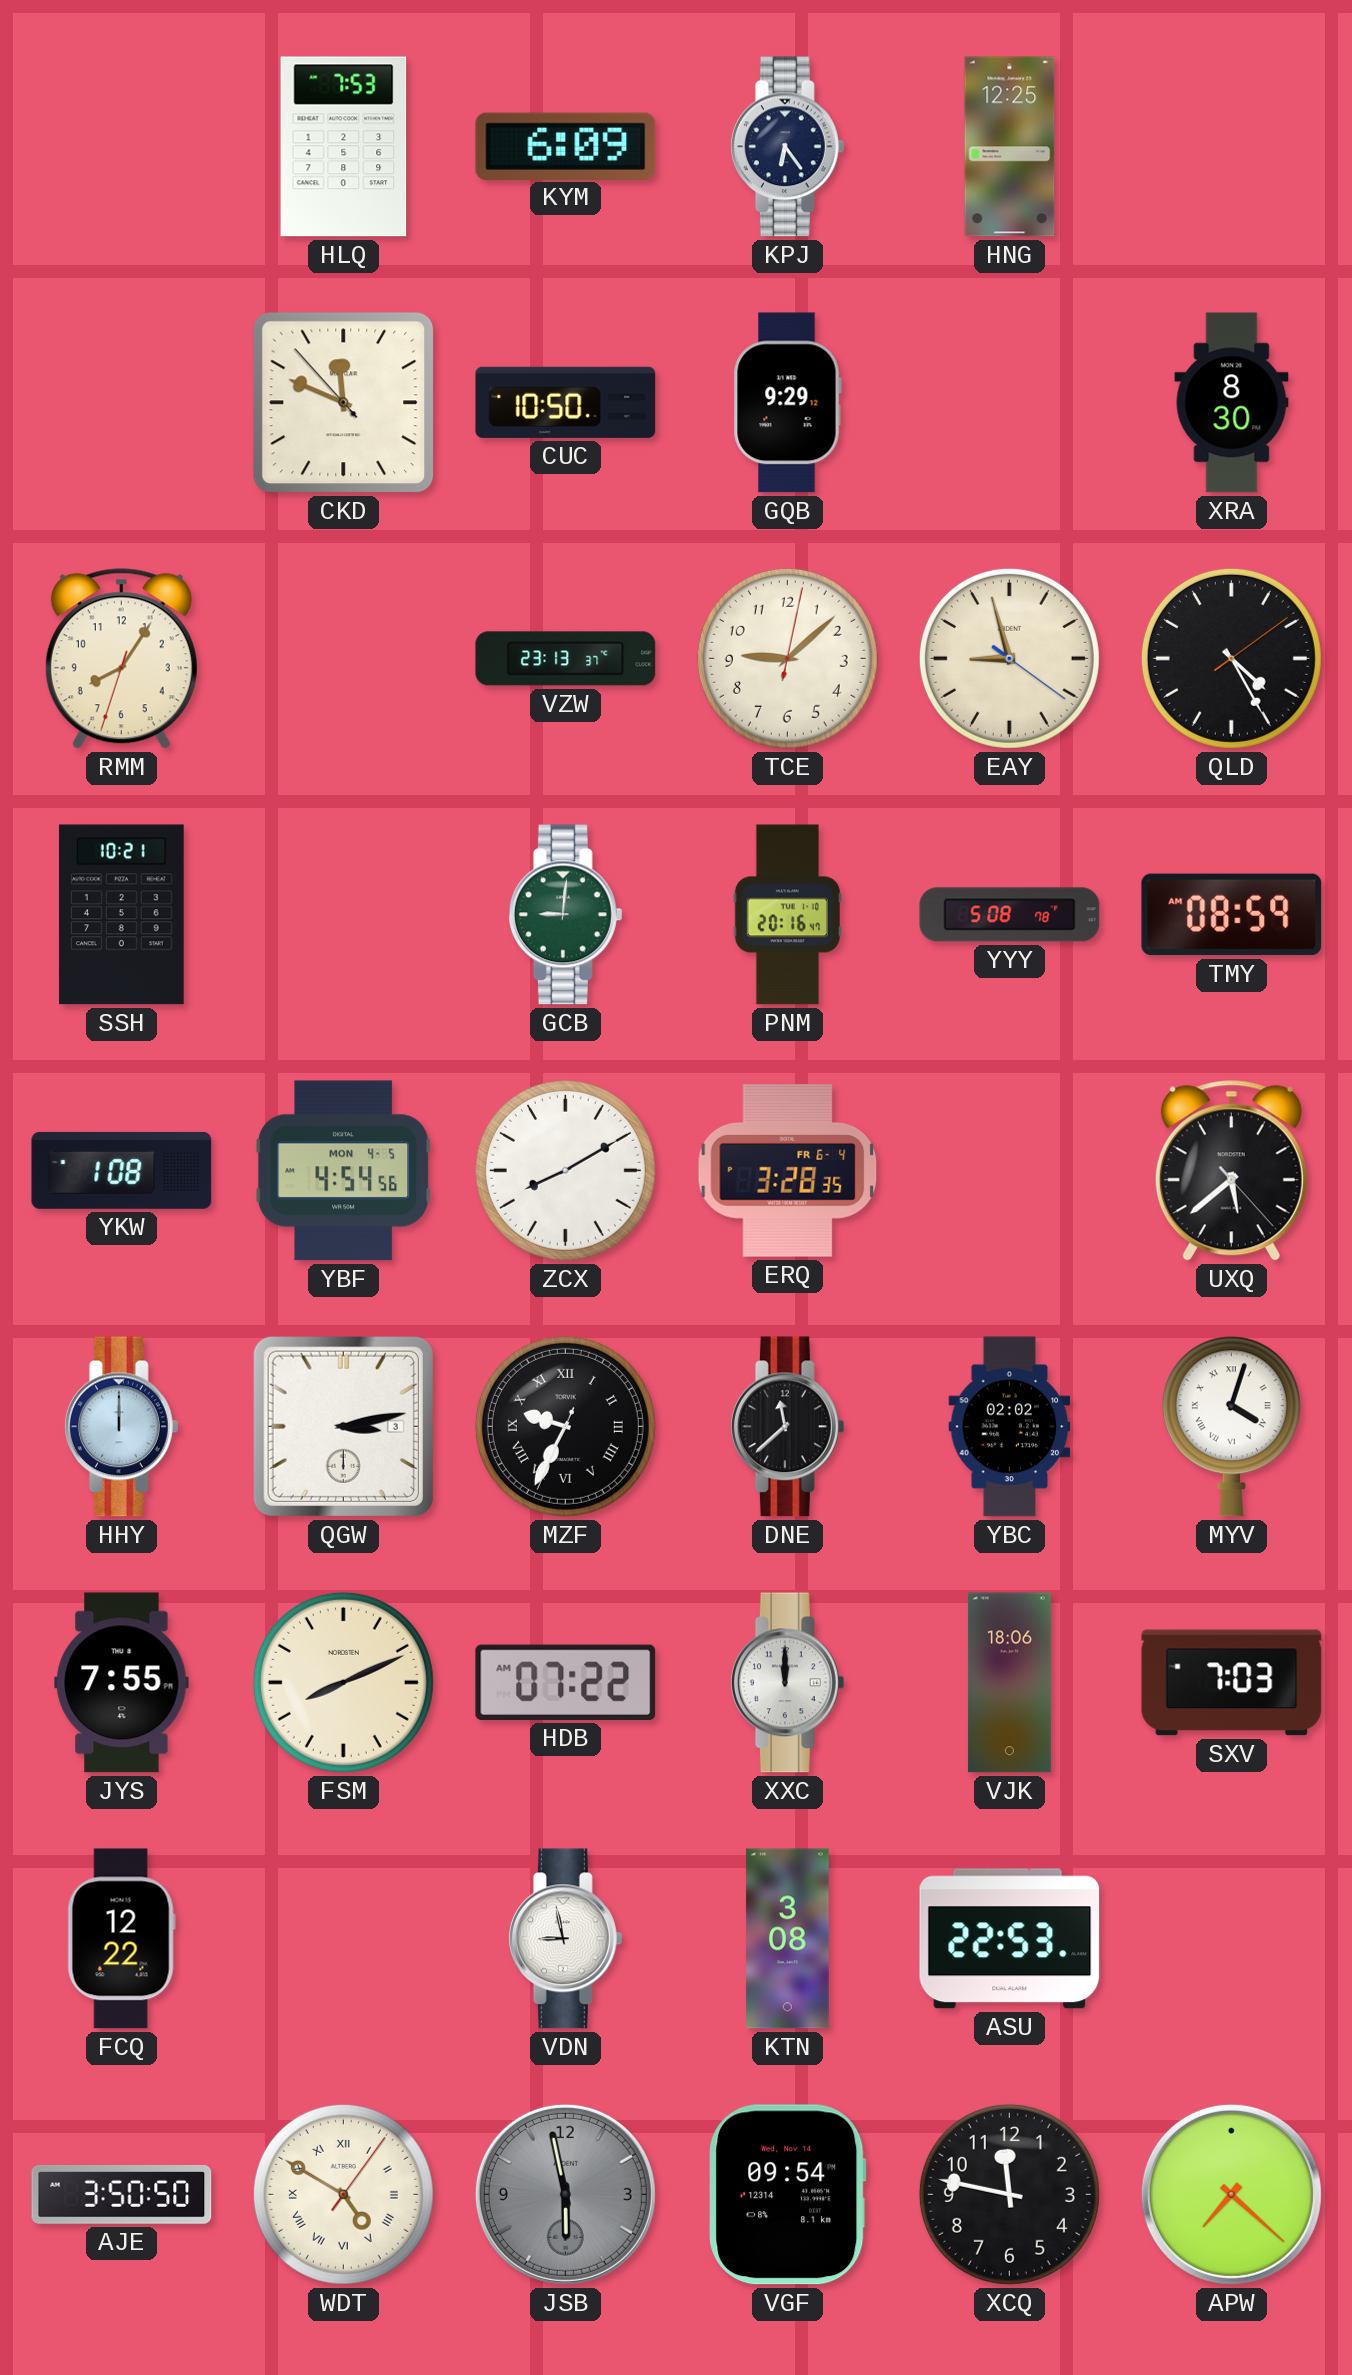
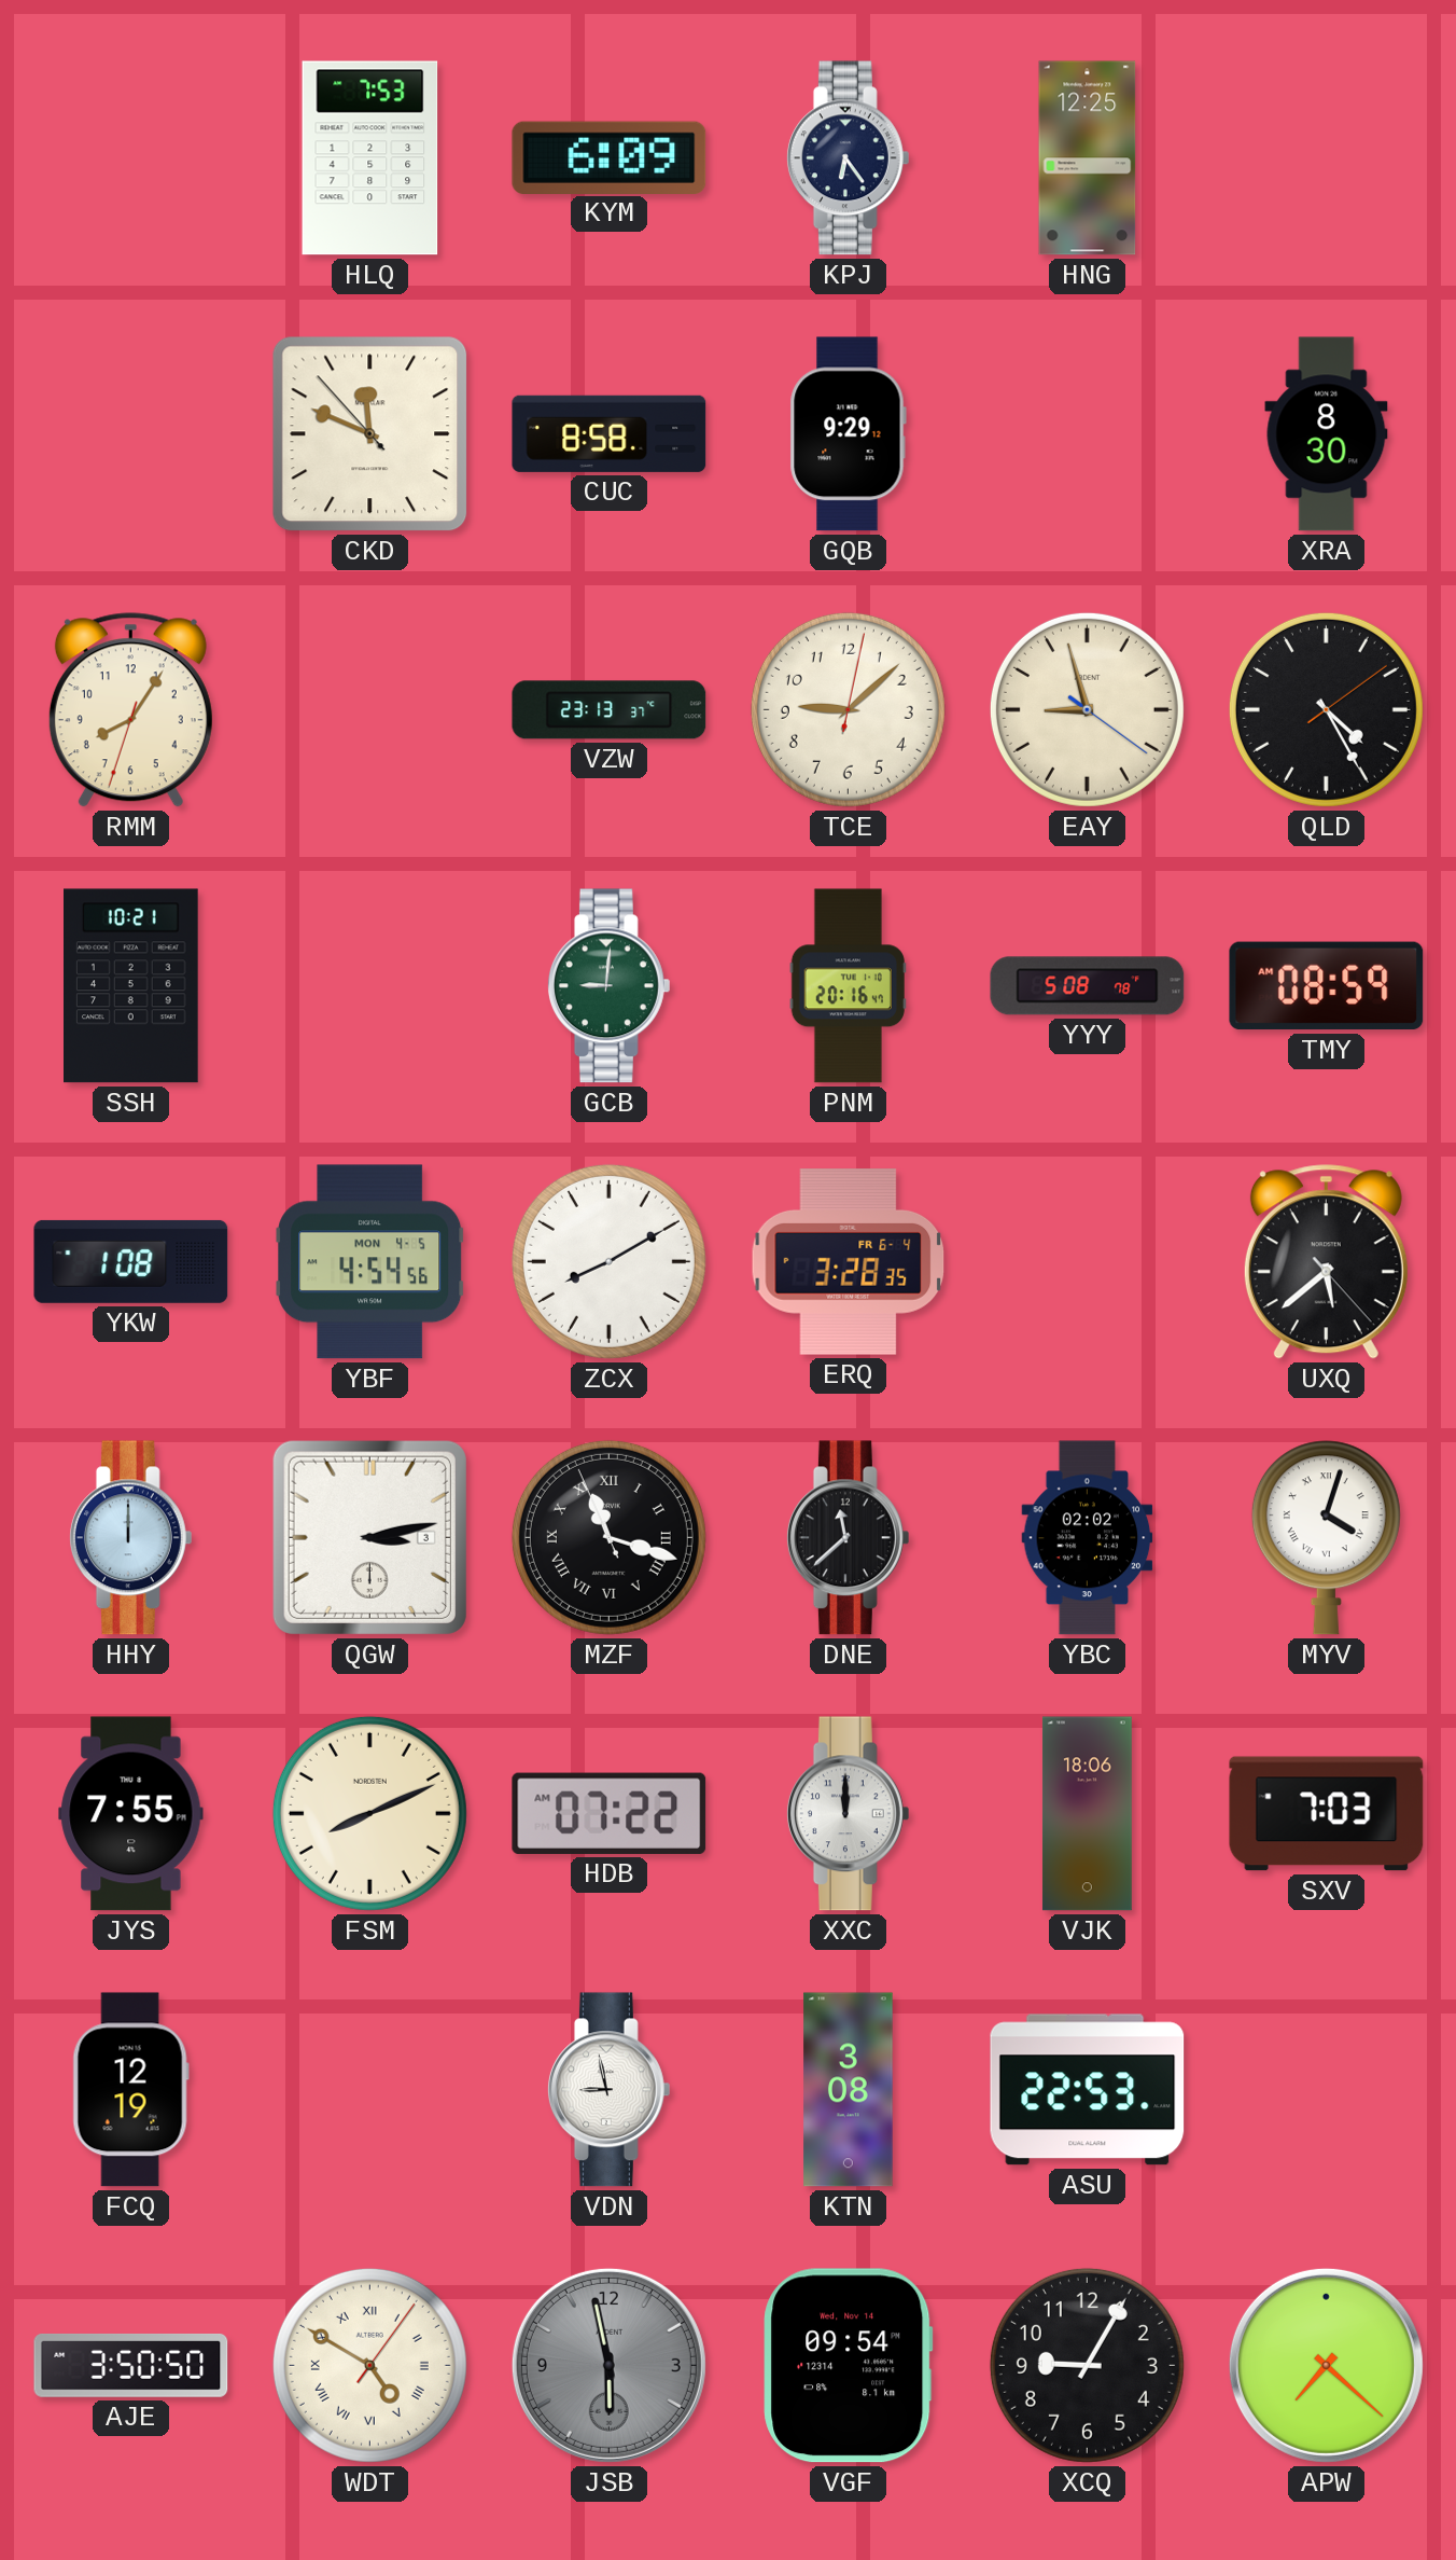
CUC: 10:50 -> 8:58 (610, 433)
MZF: 9:34 -> 11:17 (608, 1537)
FCQ: 12:22 -> 12:19 (130, 2090)
XCQ: 11:47 -> 9:05 (1087, 2365)
